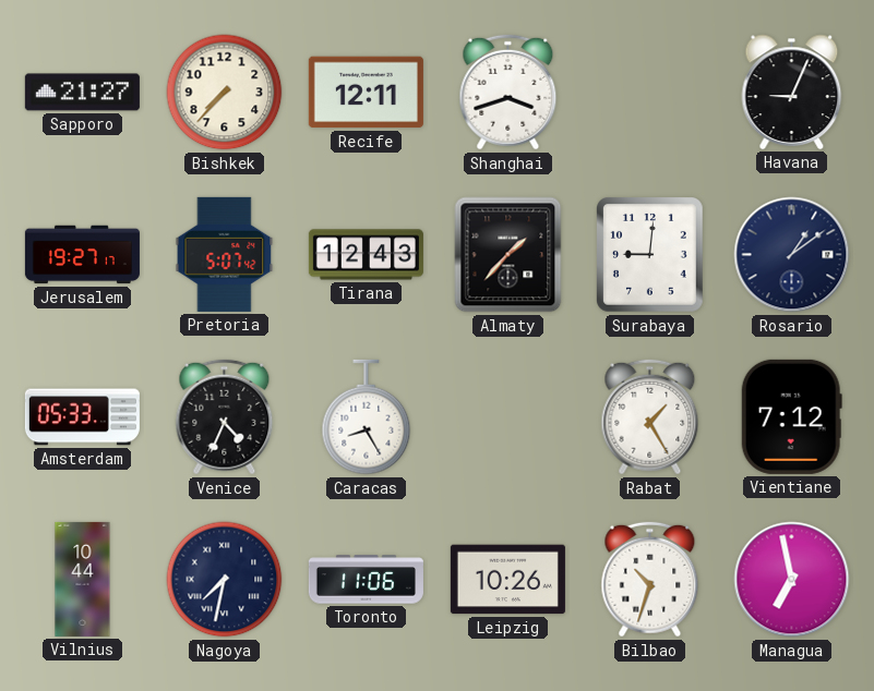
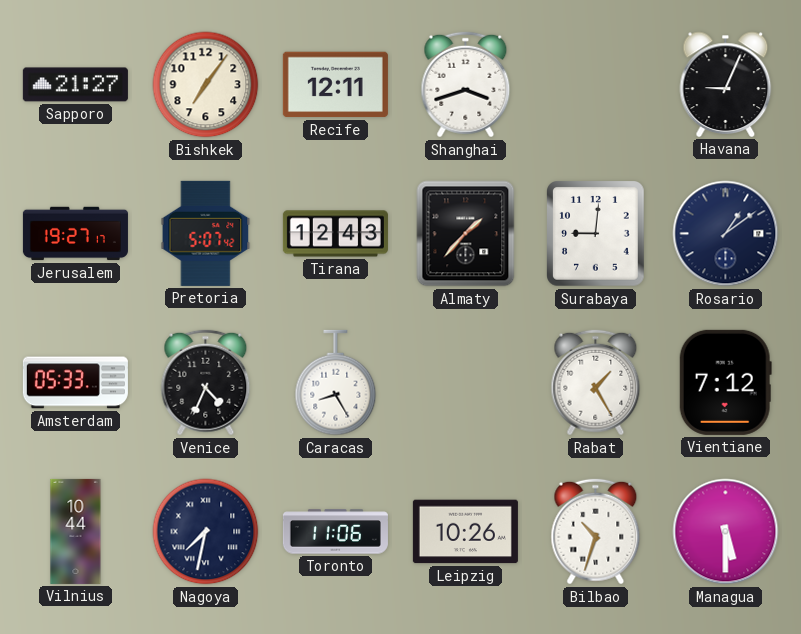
Bishkek: 7:37 -> 7:06 (206, 85)
Managua: 6:58 -> 5:30 (726, 532)
